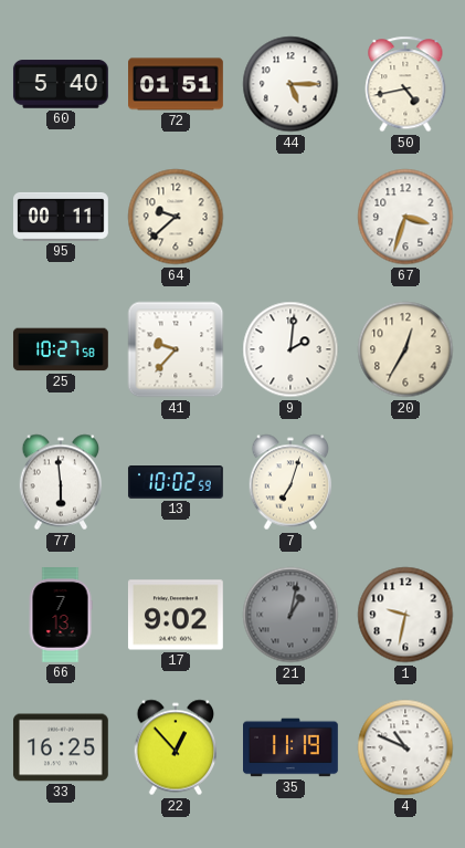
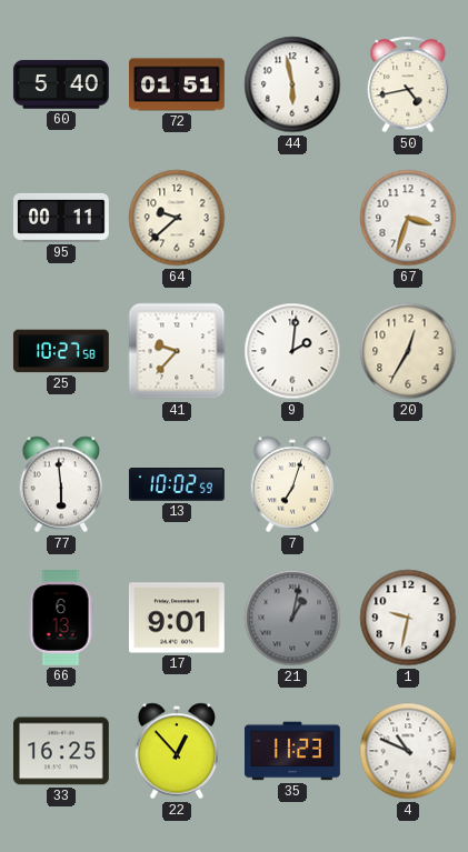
44: 5:15 -> 5:58 (292, 84)
66: 7:13 -> 6:13 (61, 619)
17: 9:02 -> 9:01 (177, 618)
35: 11:19 -> 11:23 (293, 751)
